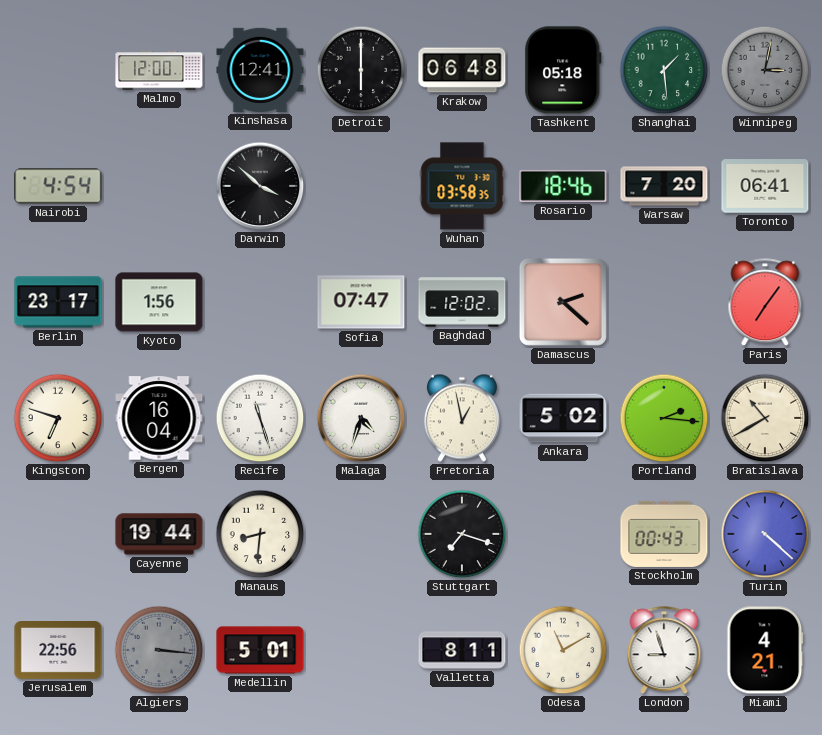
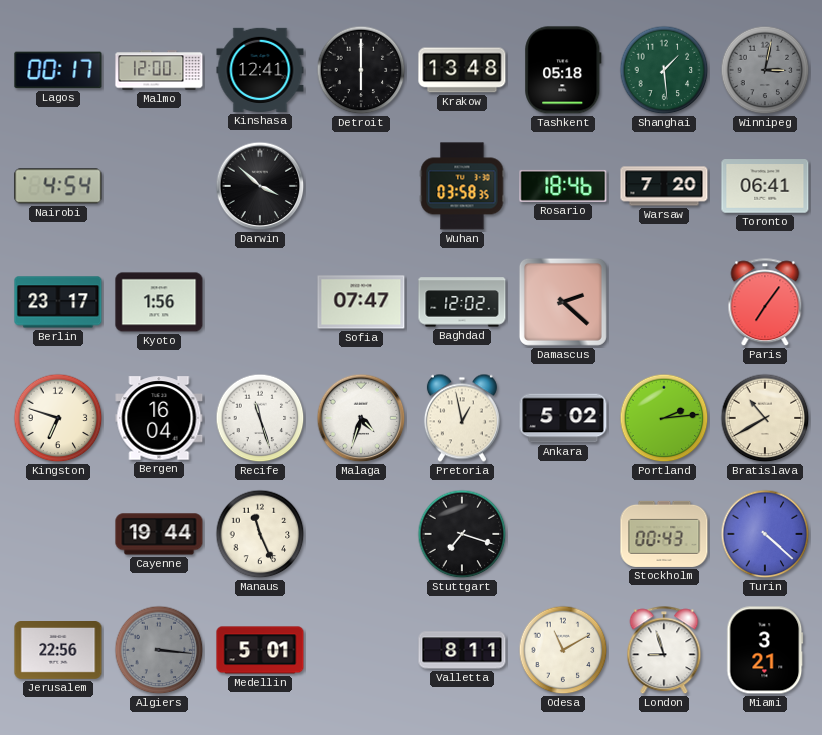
Lagos: none -> 00:17 (58, 70)
Krakow: 06:48 -> 13:48 (462, 70)
Portland: 2:16 -> 2:14 (664, 418)
Manaus: 8:31 -> 11:26 (260, 534)
Miami: 4:21 -> 3:21 (765, 650)
